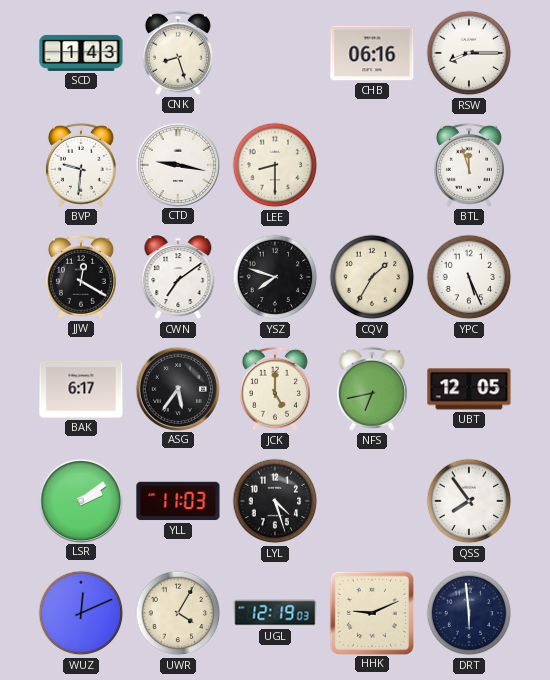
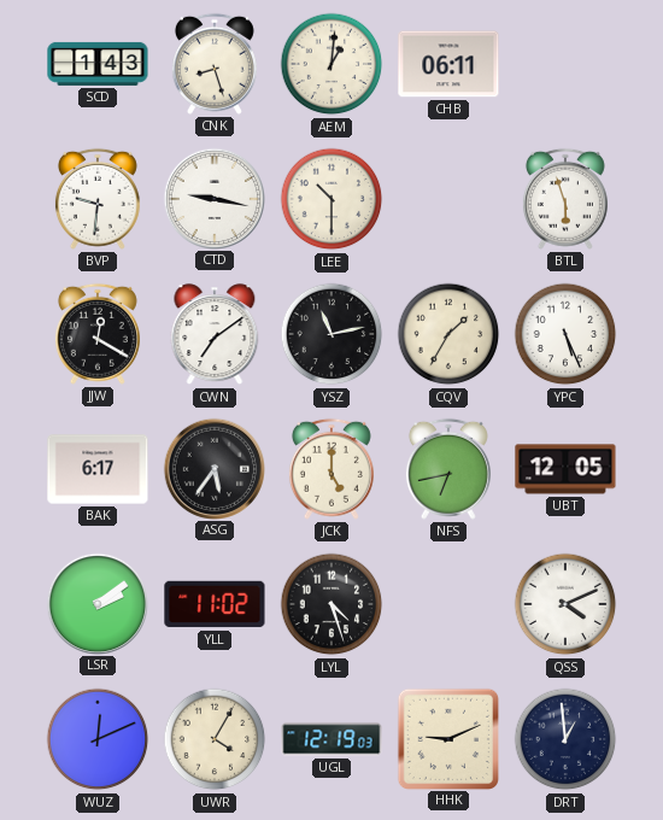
AEM: none -> 1:01 (331, 64)
CHB: 06:16 -> 06:11 (448, 64)
RSW: 8:15 -> none (469, 53)
LEE: 8:30 -> 10:30 (331, 199)
BTL: 11:57 -> 5:57 (565, 199)
YSZ: 7:48 -> 11:13 (331, 334)
YLL: 11:03 -> 11:02 (215, 604)
QSS: 7:54 -> 4:11 (565, 604)
DRT: 5:59 -> 12:59 (565, 739)
